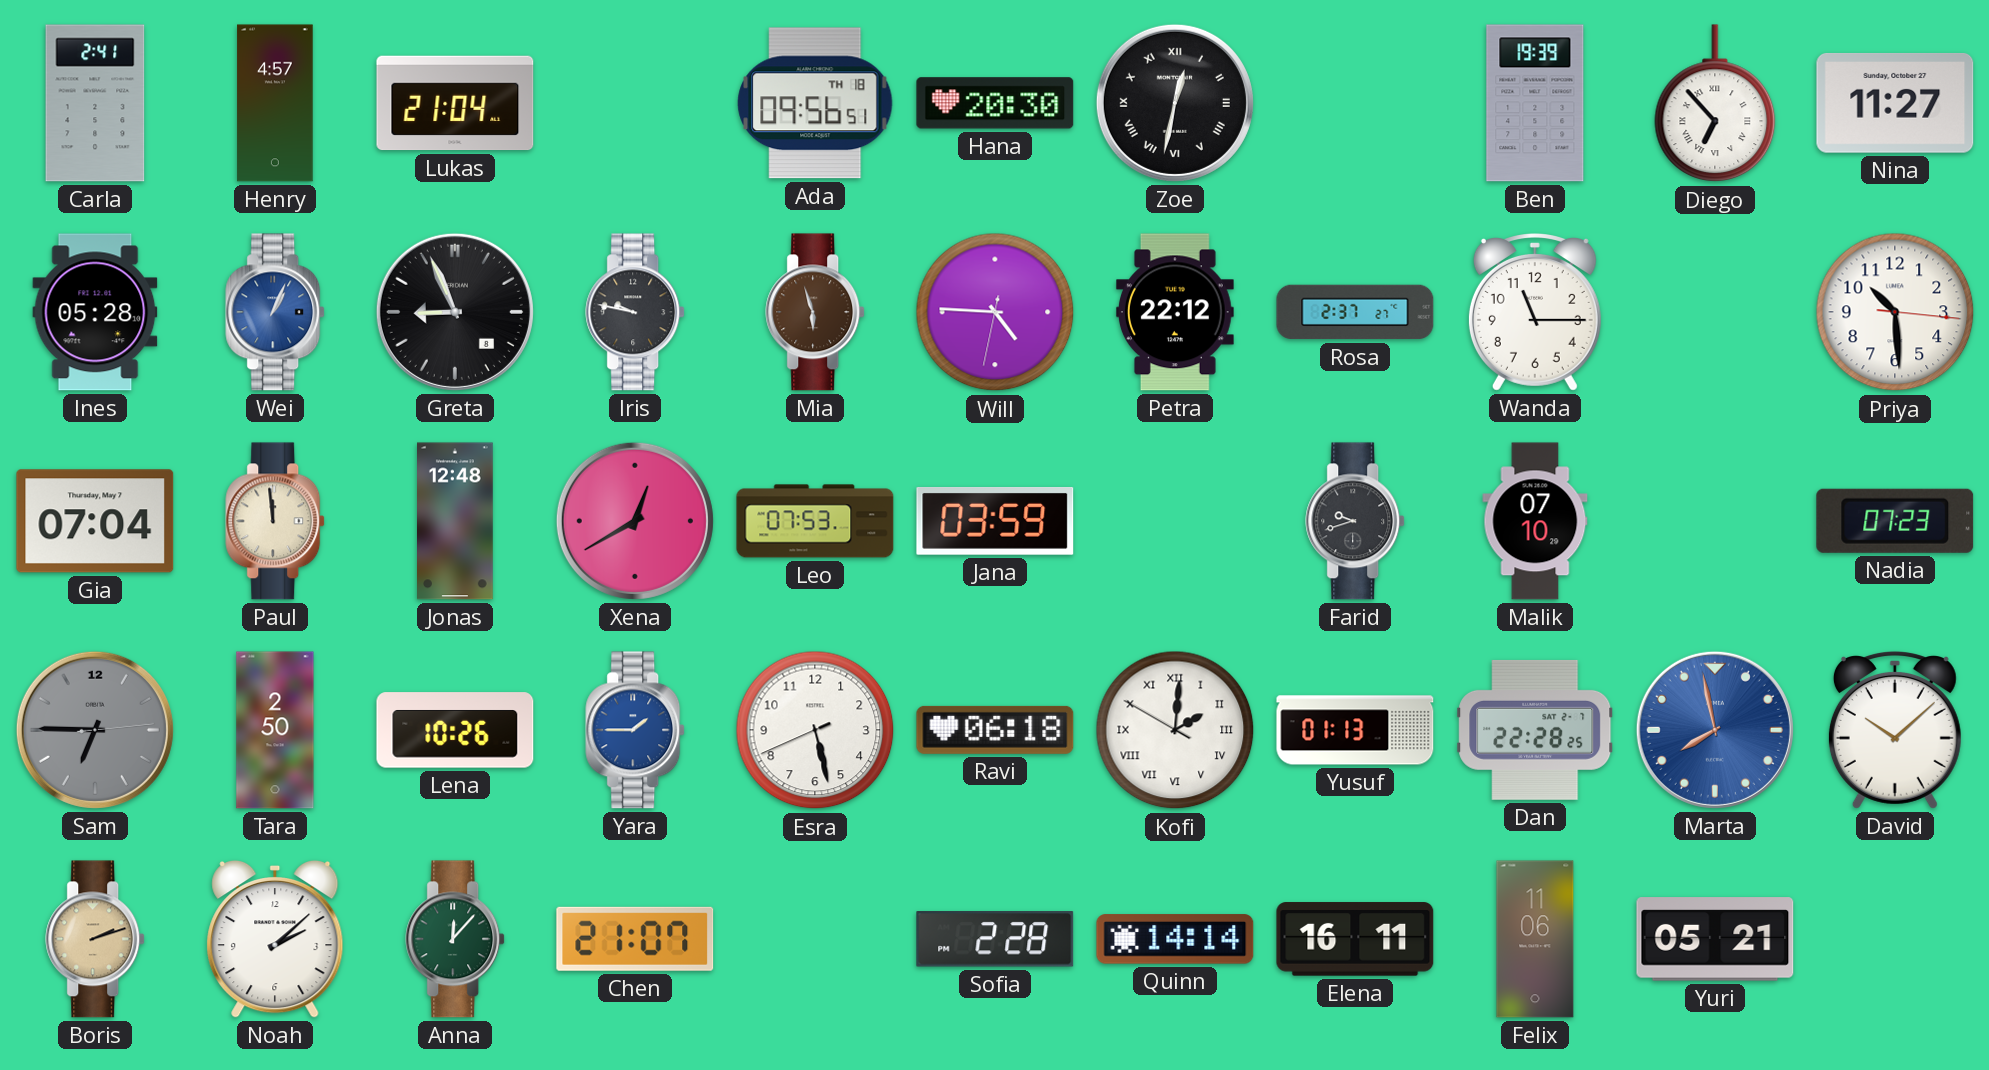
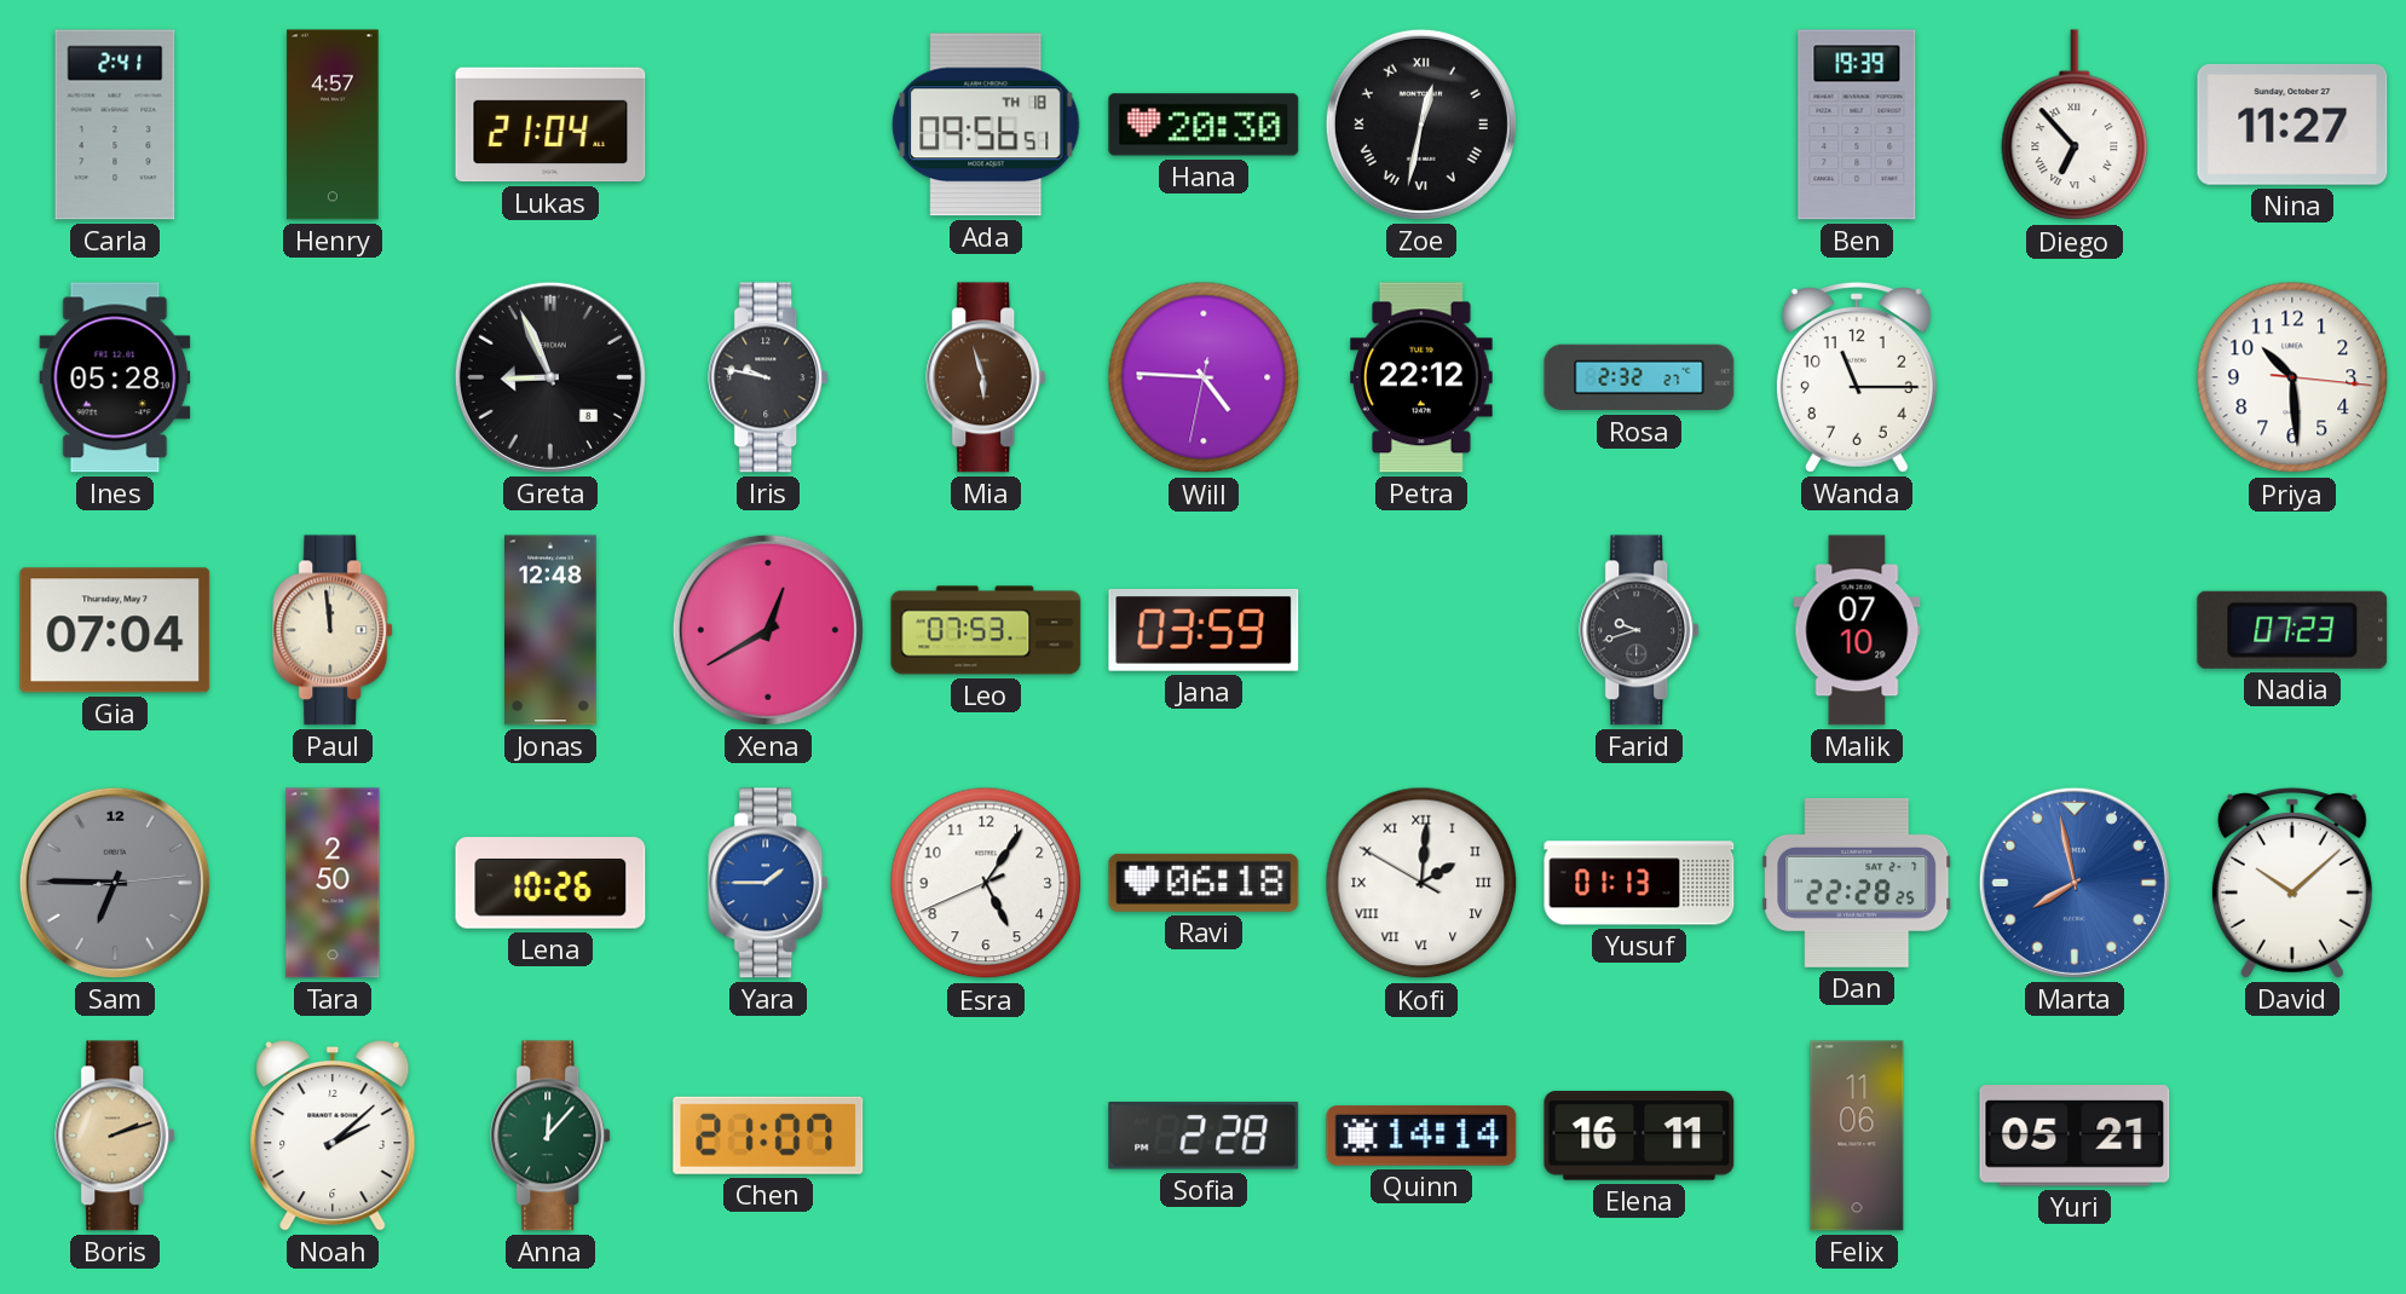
Wei: 1:04 -> none (276, 312)
Rosa: 2:37 -> 2:32 (1639, 377)
Esra: 5:27 -> 5:05 (986, 883)
